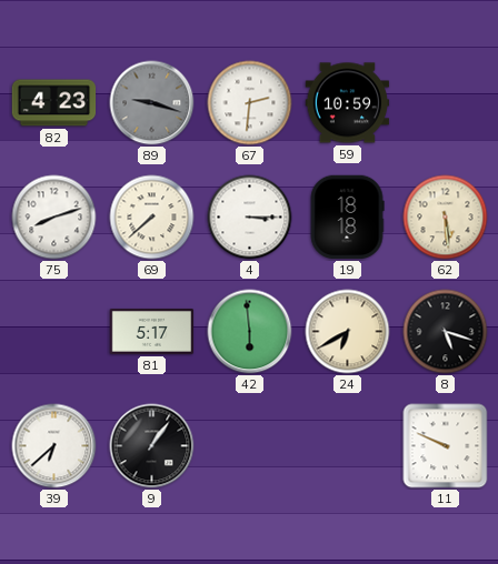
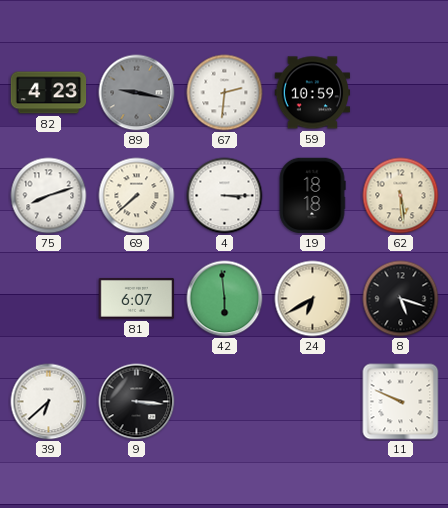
89: 9:18 -> 9:17 (137, 93)
81: 5:17 -> 6:07 (137, 298)
9: 1:06 -> 3:16 (137, 402)
